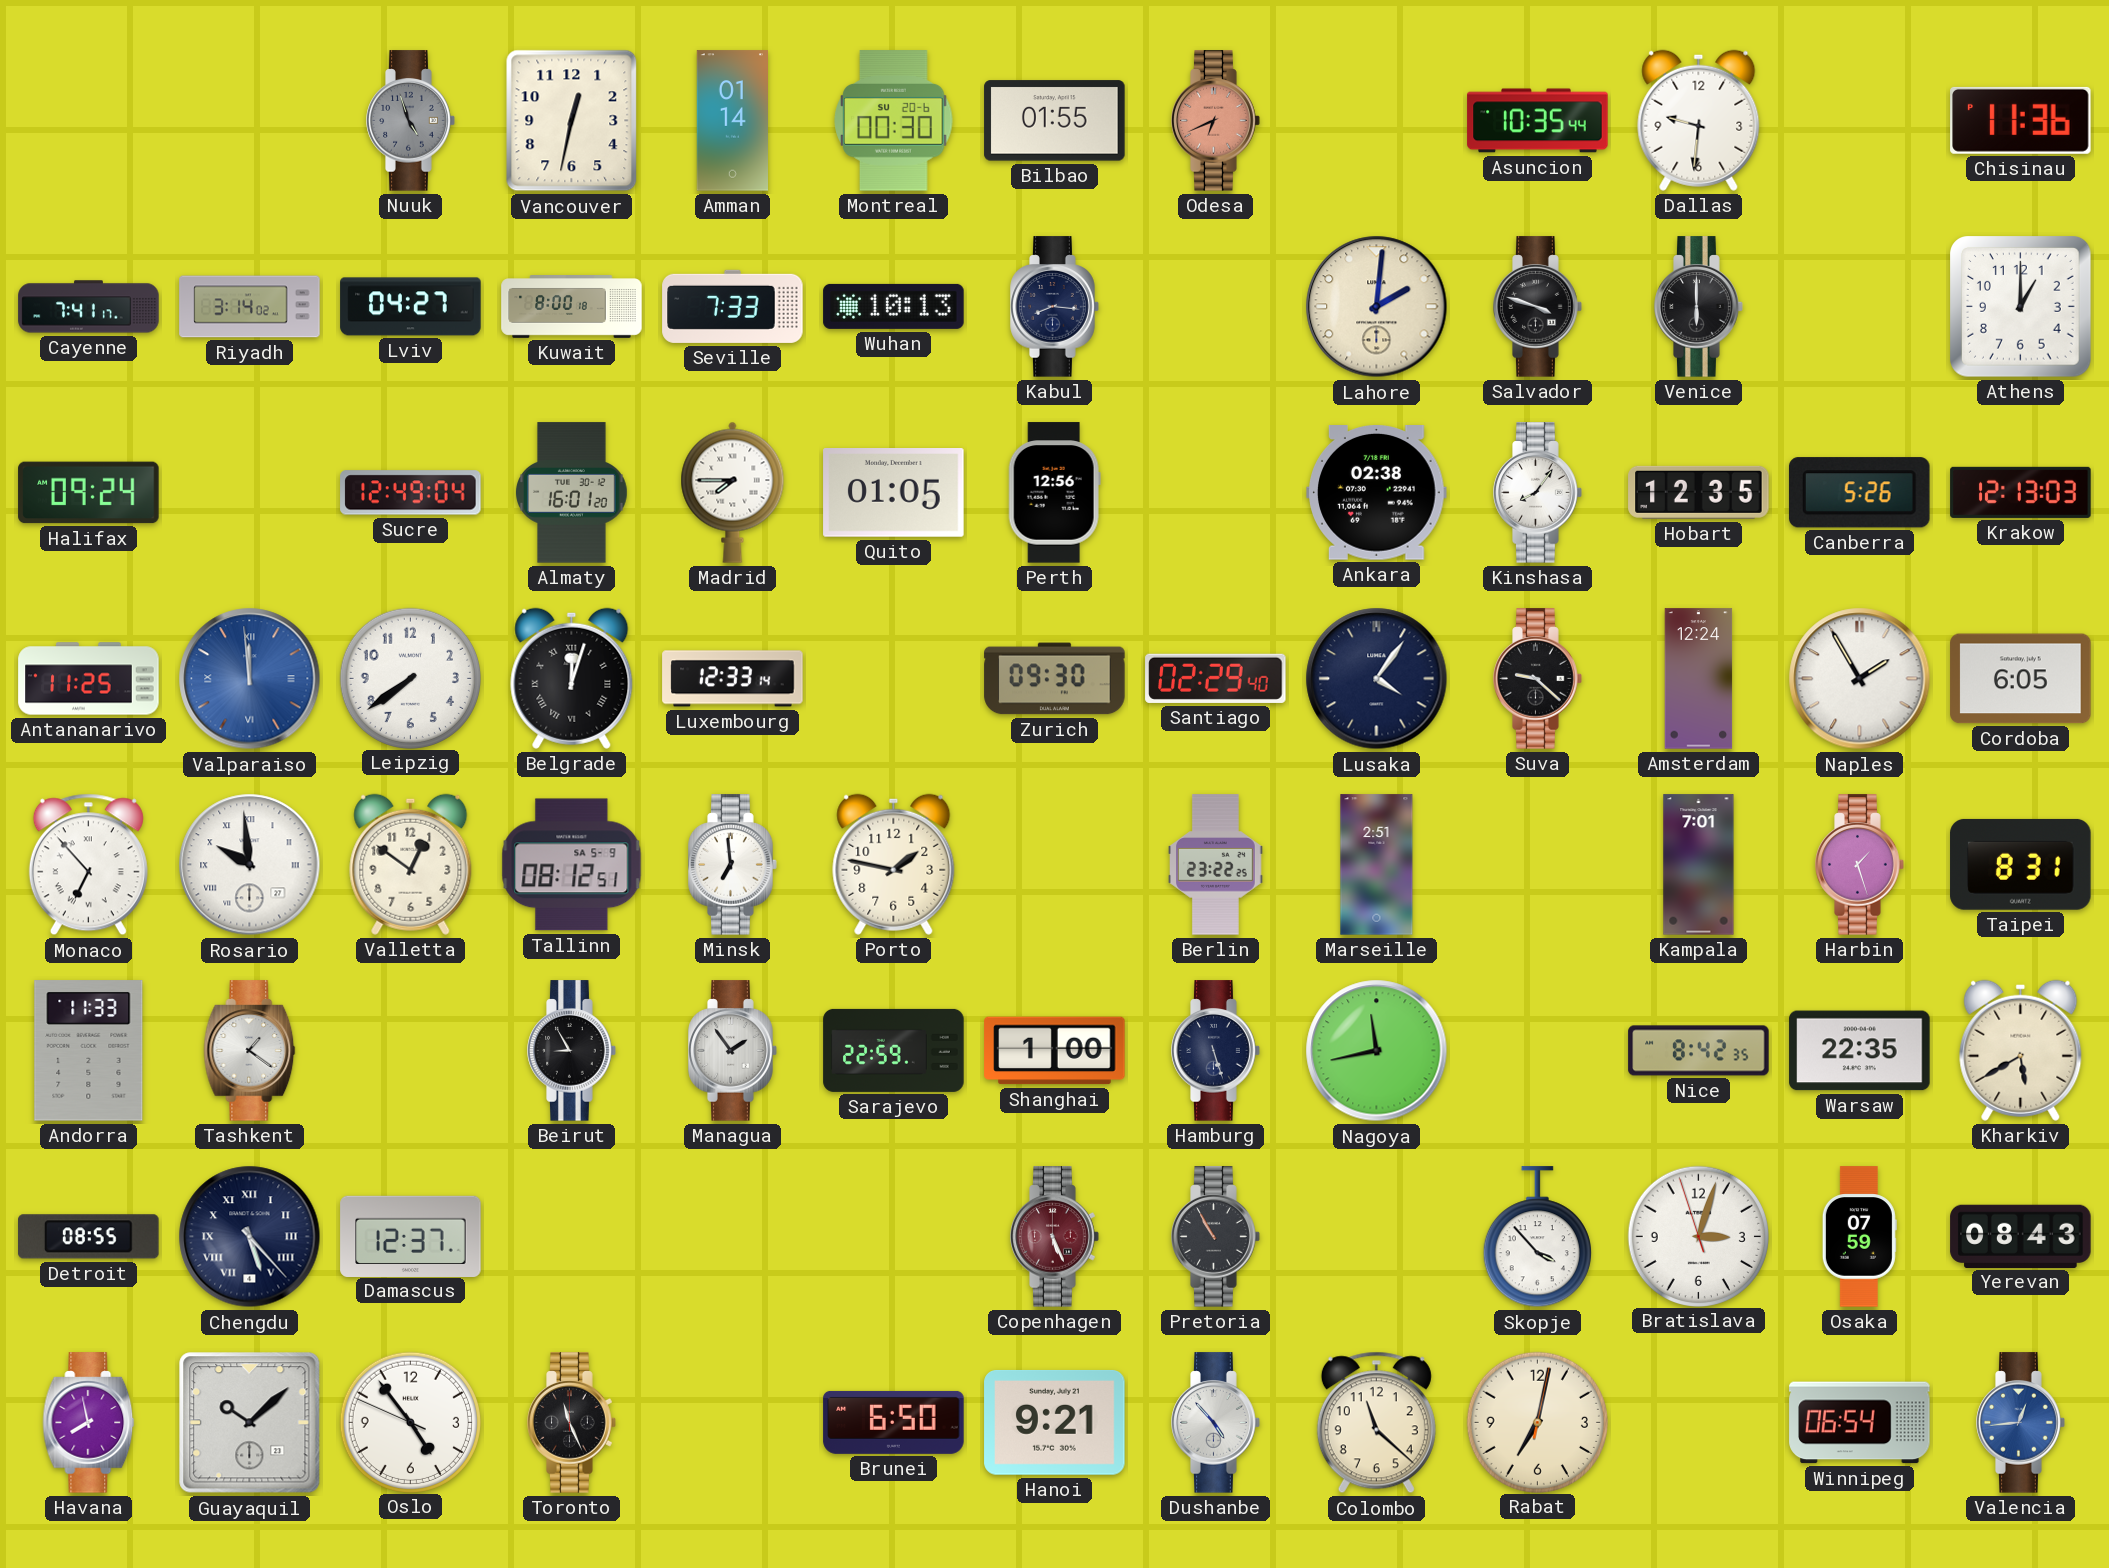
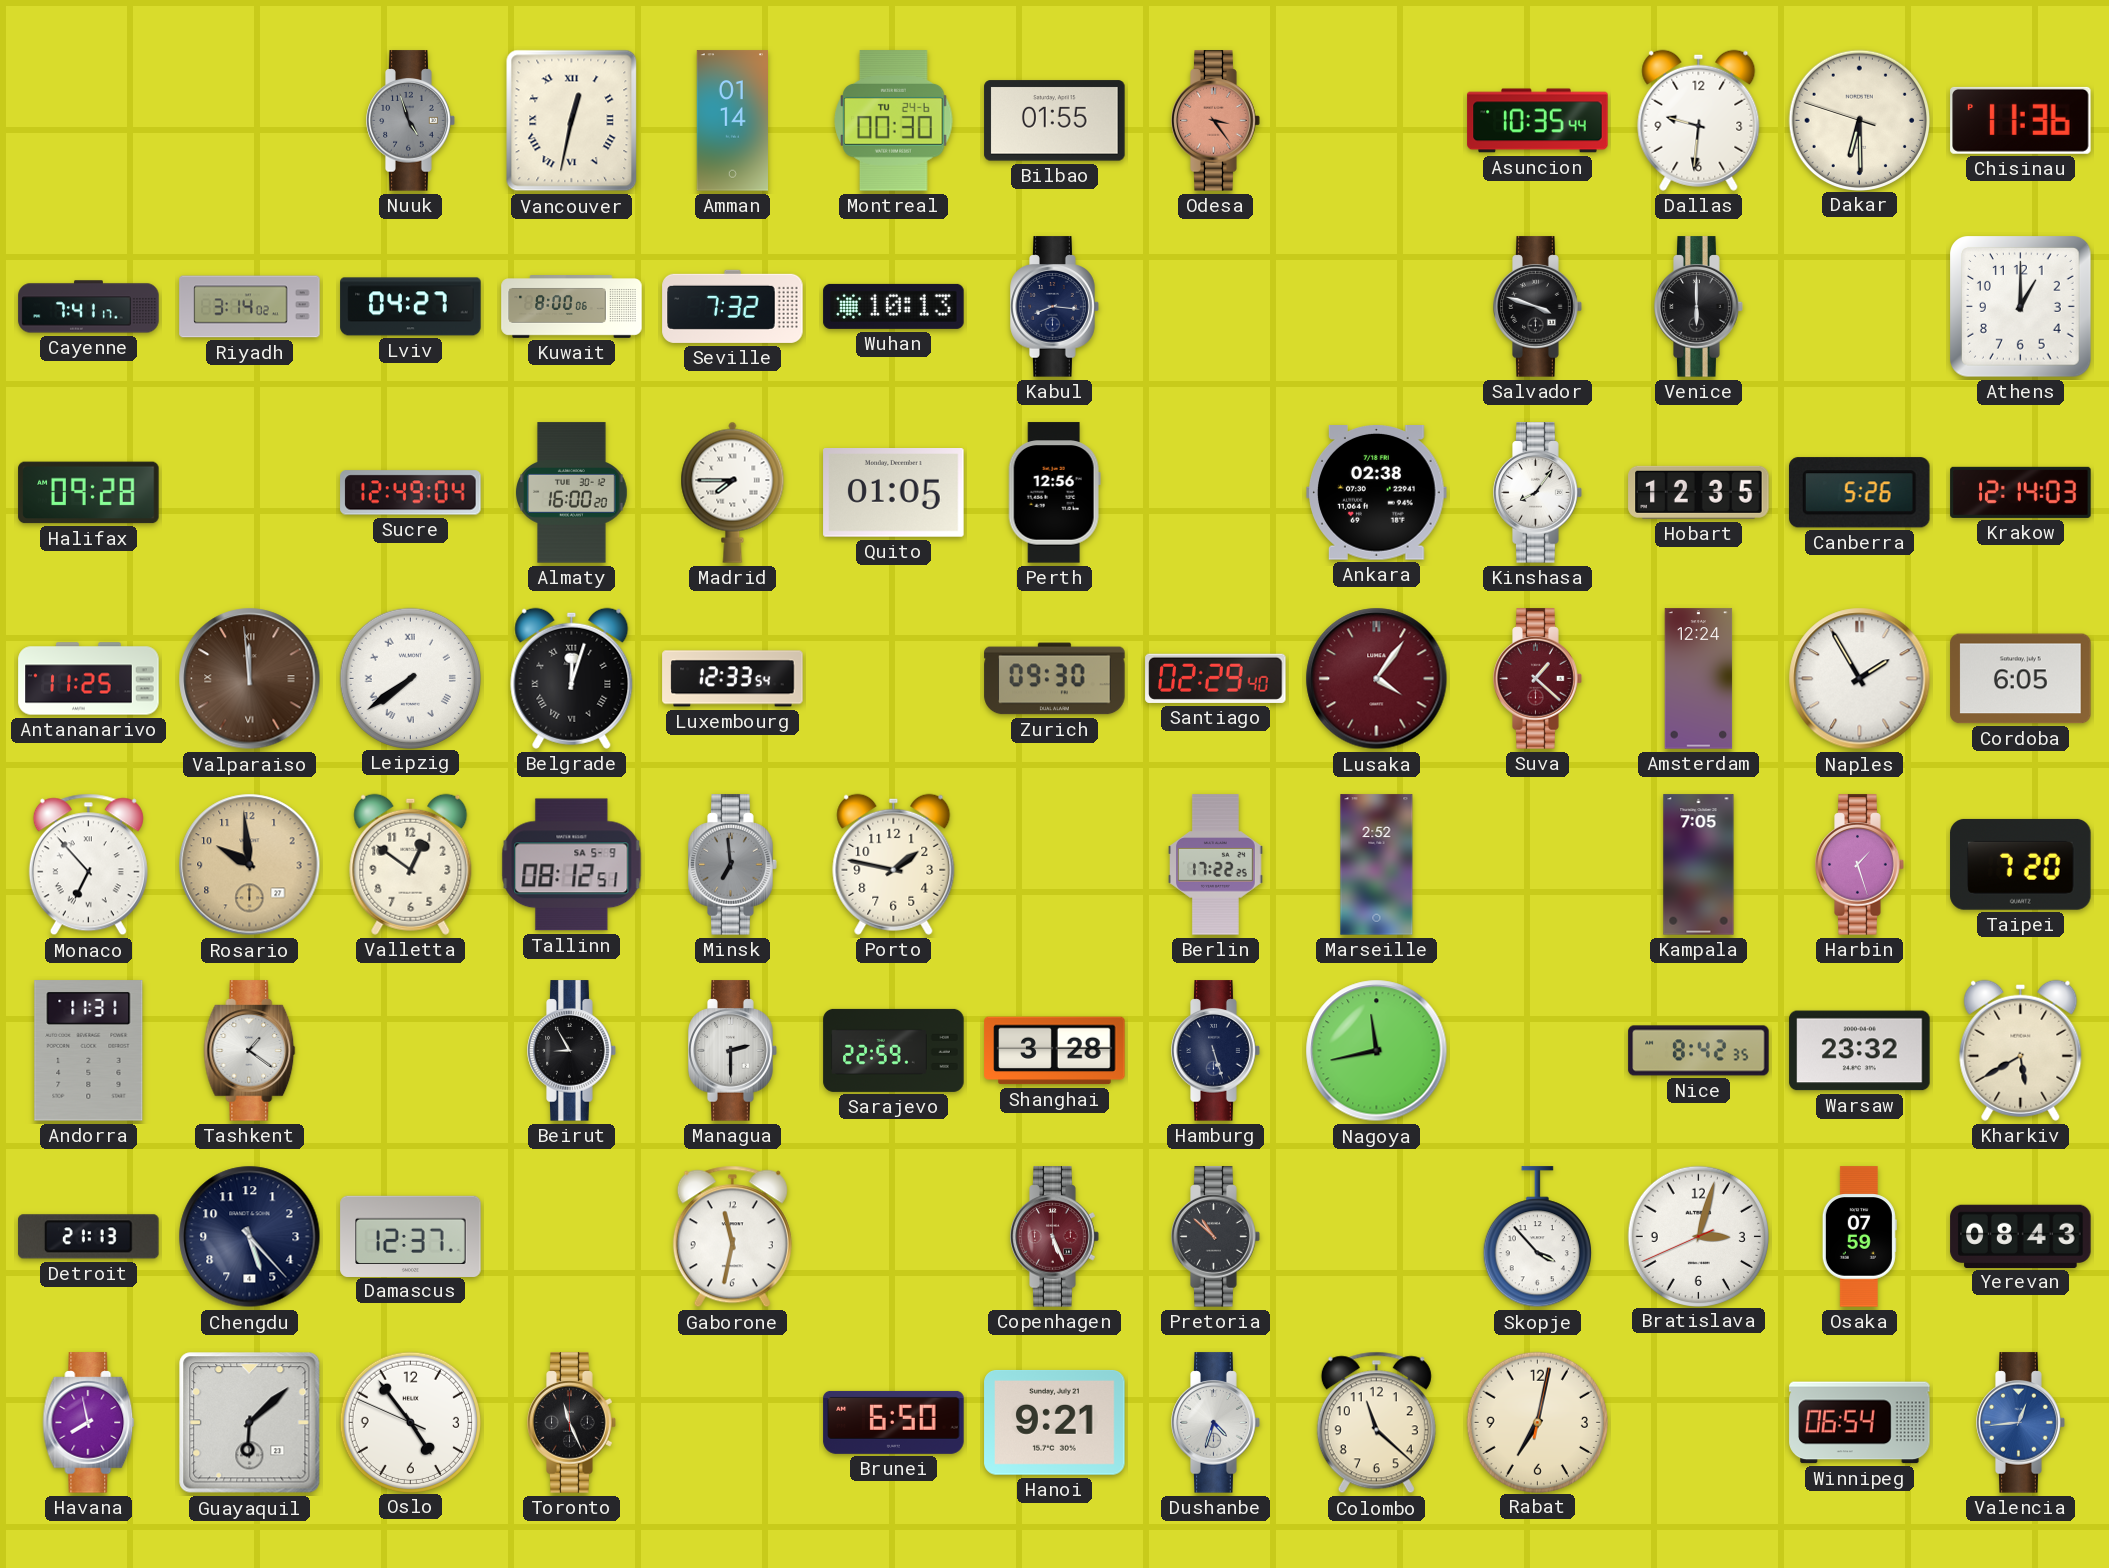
Vancouver numerals: Arabic -> Roman (572, 121)
Montreal date: SU 20-6 -> TU 24-6 (894, 121)
Odesa: 6:41 -> 3:24 (1216, 121)
Dakar: none -> 6:29 (1859, 120)
Kuwait: 8:00:18 -> 8:00:06 (572, 307)
Seville: 7:33 -> 7:32 (733, 306)
Lahore: 2:01 -> none (1377, 307)
Halifax: 09:24 -> 09:28 (89, 493)
Almaty: 16:01 -> 16:00 (572, 493)
Krakow: 12:13 -> 12:14 (2021, 492)
Valparaiso dial: blue -> brown (250, 679)
Leipzig numerals: Arabic -> Roman (410, 678)
Luxembourg: 12:33:14 -> 12:33:54 (733, 679)
Lusaka dial: navy -> burgundy (1377, 679)
Suva: 9:22 -> 1:22 (1538, 679)
Suva dial: black -> burgundy (1538, 679)
Rosario dial: white -> champagne (250, 865)
Rosario numerals: Roman -> Arabic (250, 865)
Minsk dial: white -> grey (733, 865)
Berlin: 23:22 -> 17:22 (1216, 865)
Marseille: 2:51 -> 2:52 (1377, 865)
Kampala: 7:01 -> 7:05 (1699, 865)
Taipei: 8:31 -> 7:20 (2021, 864)
Andorra: 11:33 -> 11:31 (89, 1051)
Managua: 1:54 -> 2:30 (733, 1051)
Shanghai: 1:00 -> 3:28 (1055, 1051)
Warsaw: 22:35 -> 23:32 (1860, 1051)
Detroit: 08:55 -> 21:13 (89, 1237)
Chengdu numerals: Roman -> Arabic (250, 1237)
Gaborone: none -> 11:32 (732, 1237)
Pretoria: 10:55 -> 10:52 (1216, 1237)
Bratislava: 3:02:57 -> 3:02:41 (1698, 1236)
Guayaquil: 10:08 -> 6:08 (250, 1423)
Dushanbe: 4:53 -> 4:33 (1216, 1423)
